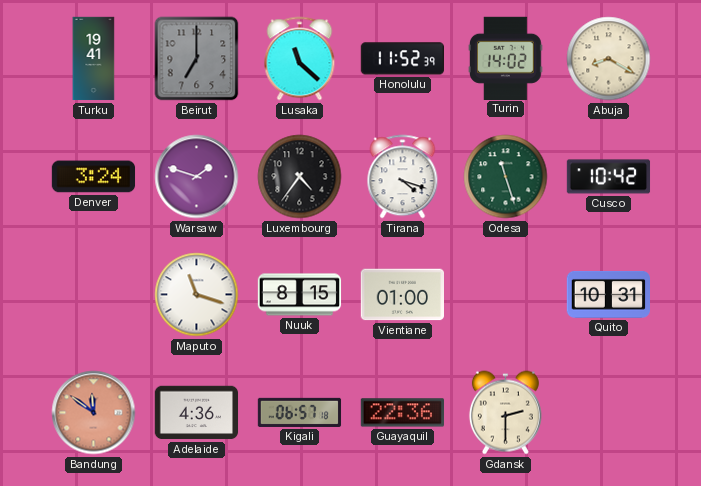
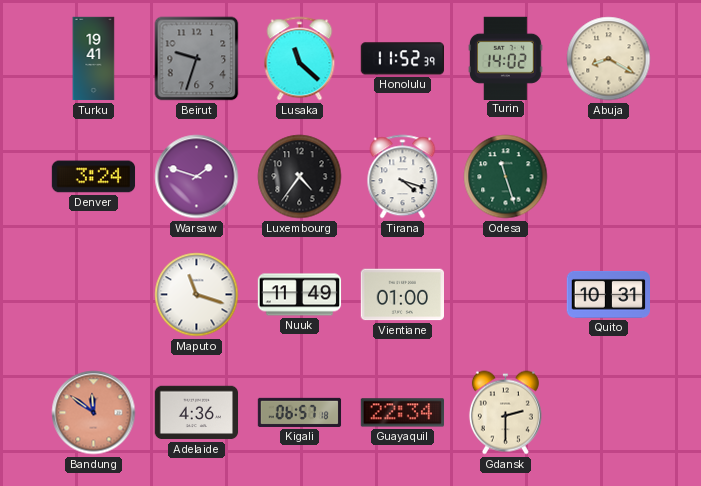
Beirut: 7:00 -> 9:33 (197, 59)
Cusco: 10:42 -> none (609, 177)
Nuuk: 8:15 -> 11:49 (300, 295)
Guayaquil: 22:36 -> 22:34 (402, 413)
